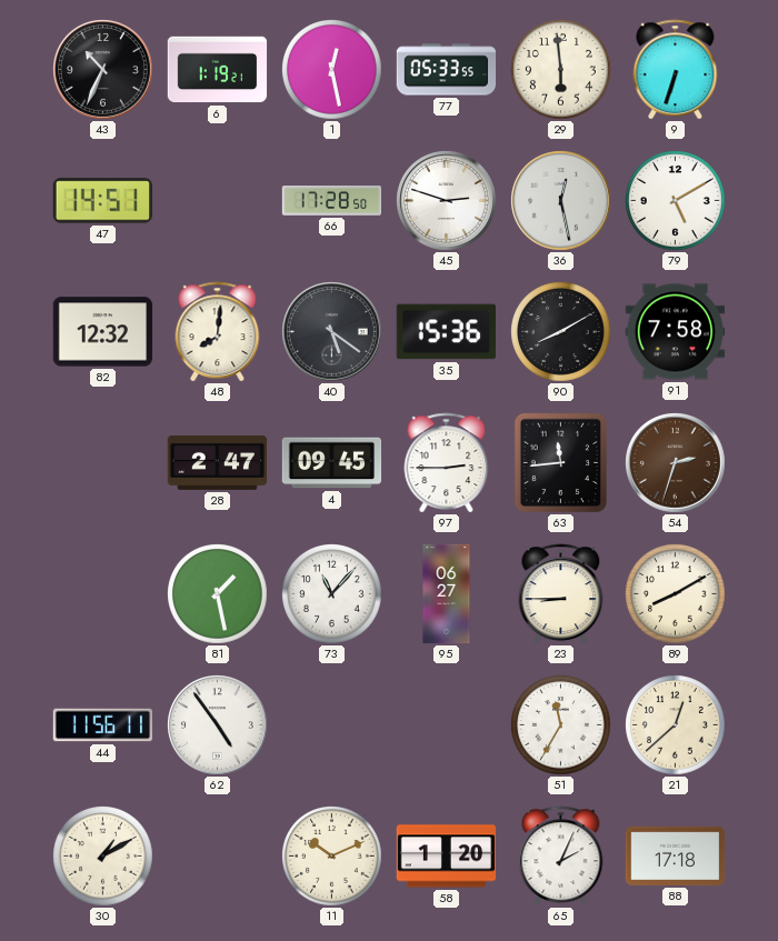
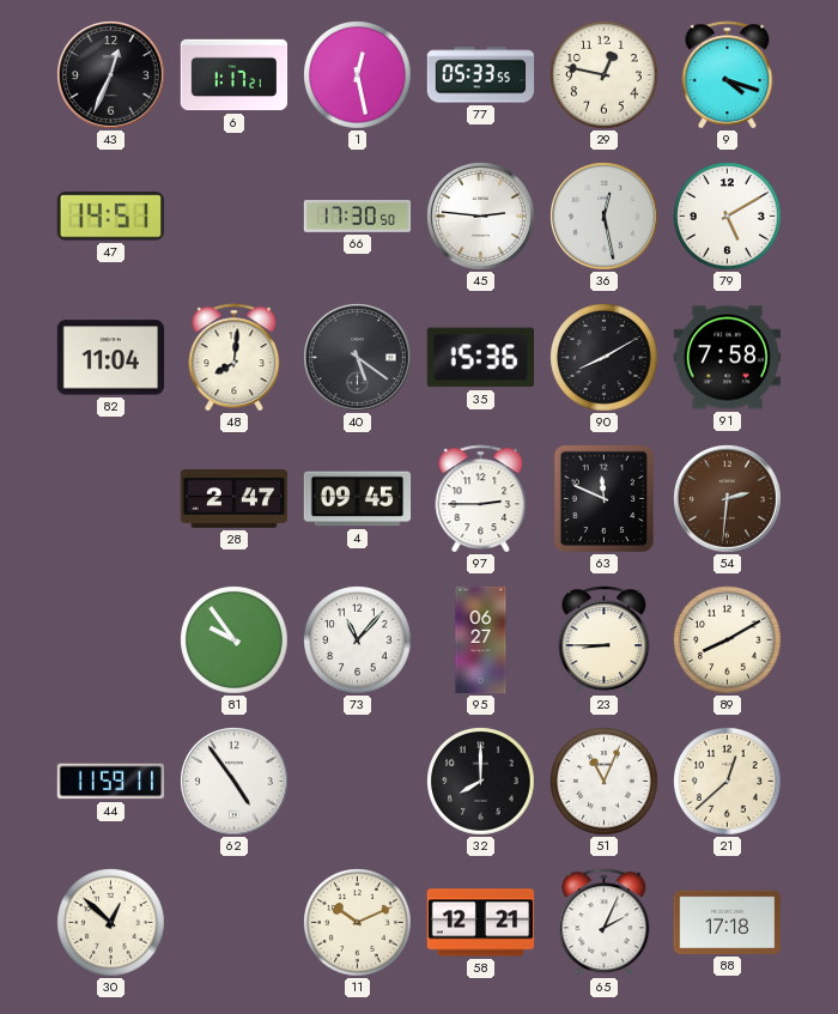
43: 10:34 -> 12:34 (111, 75)
6: 1:19 -> 1:17 (235, 75)
29: 5:59 -> 12:47 (605, 75)
9: 6:33 -> 4:18 (728, 75)
66: 17:28 -> 17:30 (358, 217)
45: 2:48 -> 2:46 (481, 217)
82: 12:32 -> 11:04 (111, 358)
63: 11:44 -> 11:49 (603, 499)
54: 2:33 -> 2:31 (728, 499)
81: 1:28 -> 9:54 (235, 640)
44: 11:56 -> 11:59 (111, 782)
32: none -> 8:00 (481, 782)
51: 11:35 -> 11:04 (605, 782)
30: 1:10 -> 12:52 (111, 923)
58: 1:20 -> 12:21 (481, 923)
